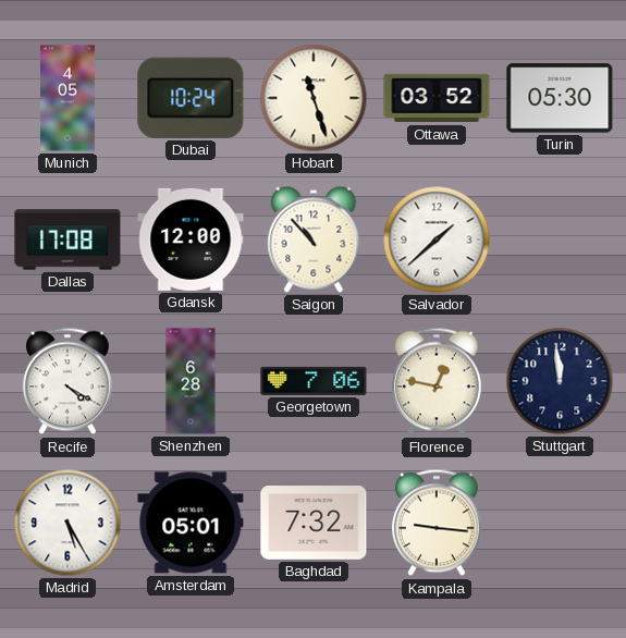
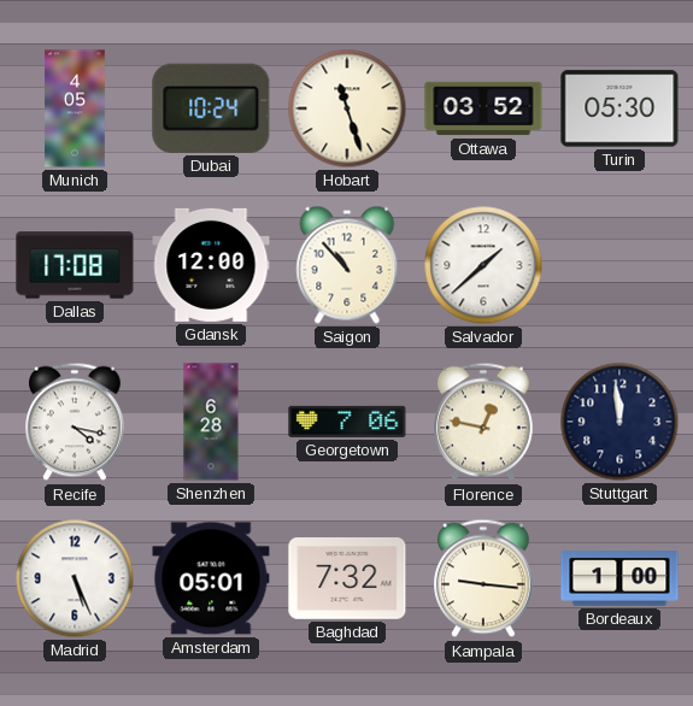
Recife: 4:20 -> 4:17 (76, 422)
Madrid: 5:25 -> 5:26 (75, 578)
Bordeaux: none -> 1:00 (619, 578)
